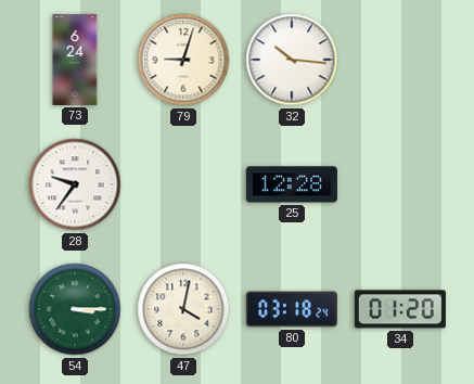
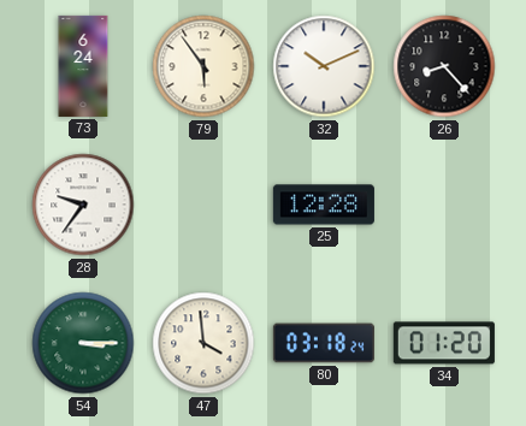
79: 9:03 -> 5:54 (203, 66)
32: 10:16 -> 10:11 (324, 66)
26: none -> 8:23 (444, 66)
47: 4:02 -> 3:59 (203, 343)
